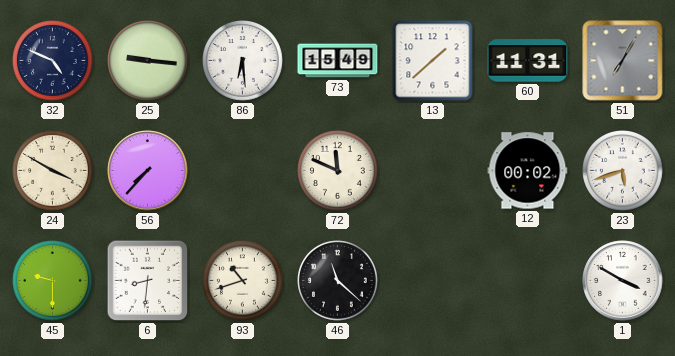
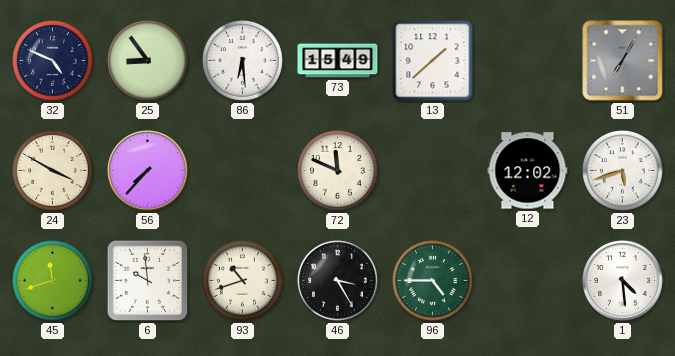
25: 9:16 -> 8:54 (148, 61)
60: 11:31 -> none (528, 61)
12: 00:02 -> 12:02 (528, 171)
45: 9:30 -> 11:42 (53, 281)
6: 8:31 -> 9:59 (148, 281)
46: 11:22 -> 3:25 (338, 281)
96: none -> 4:45 (433, 281)
1: 3:50 -> 4:29 (623, 281)
